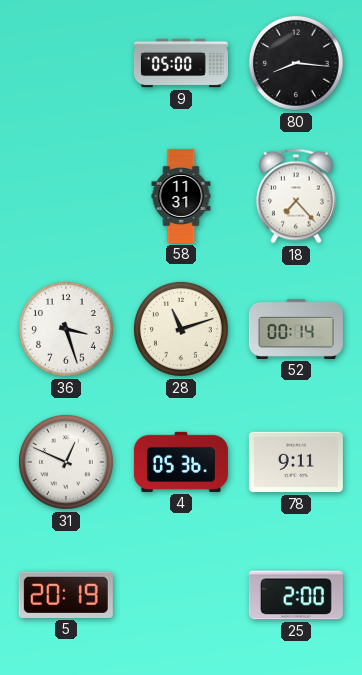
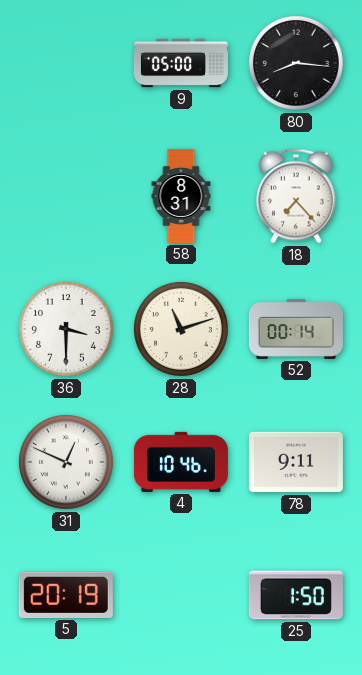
58: 11:31 -> 8:31 (181, 196)
36: 3:27 -> 3:30 (66, 329)
4: 05:36 -> 10:46 (181, 462)
25: 2:00 -> 1:50 (296, 595)
